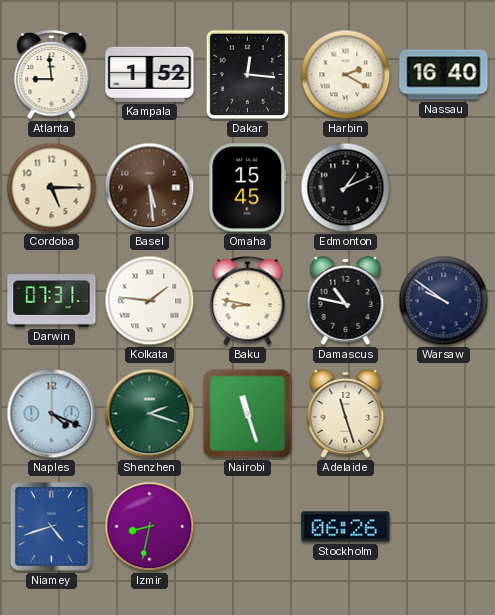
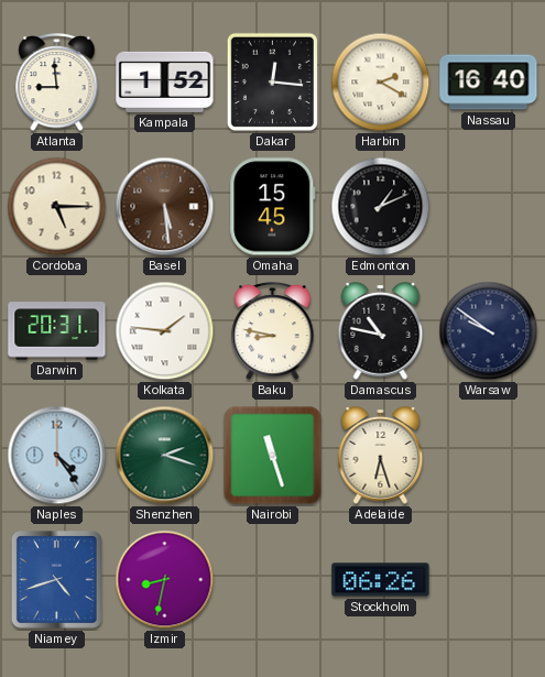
Darwin: 07:31 -> 20:31 (57, 331)
Naples: 4:19 -> 4:24 (57, 456)
Adelaide: 11:27 -> 6:27 (381, 456)
